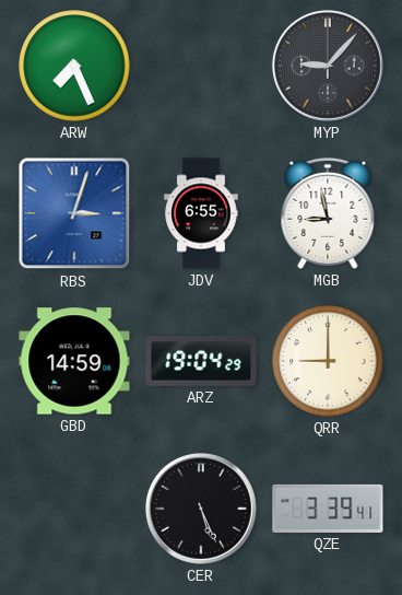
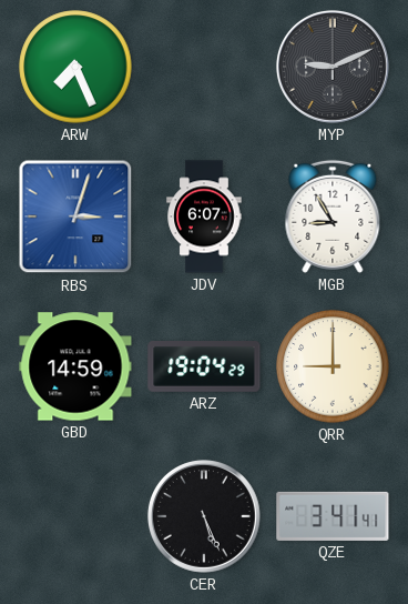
MYP: 9:07 -> 9:11 (333, 67)
JDV: 6:55 -> 6:07 (204, 217)
MGB: 8:58 -> 8:55 (333, 217)
QZE: 3:39 -> 3:41 (333, 516)
